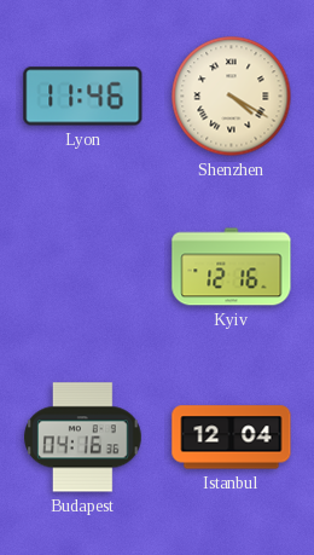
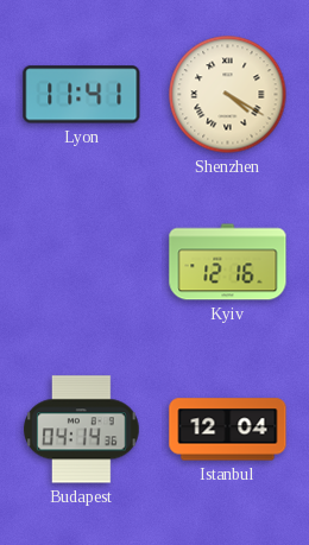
Lyon: 11:46 -> 11:41 (82, 95)
Budapest: 04:16 -> 04:14 (82, 430)
